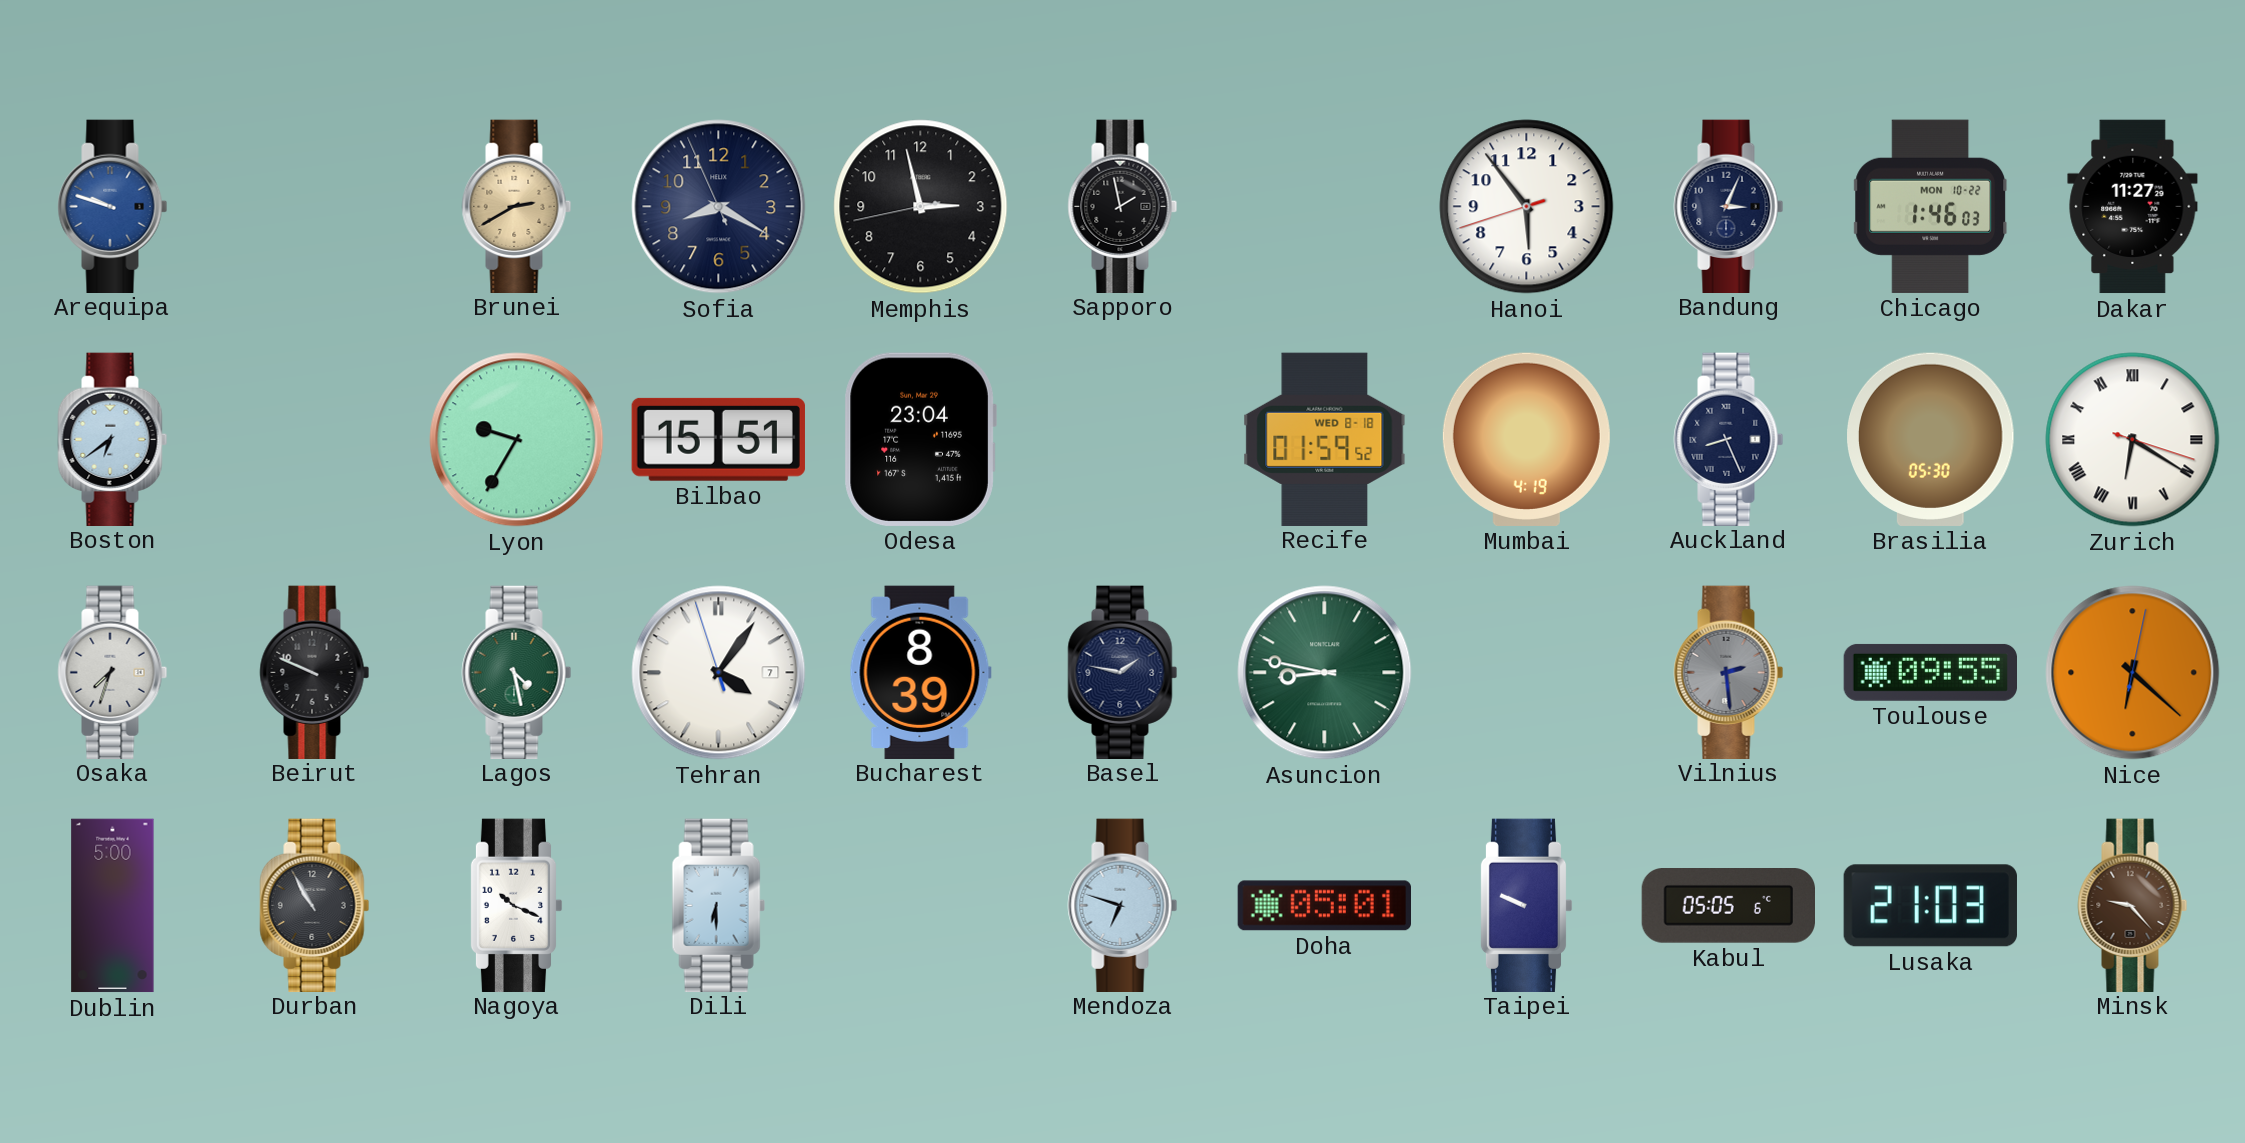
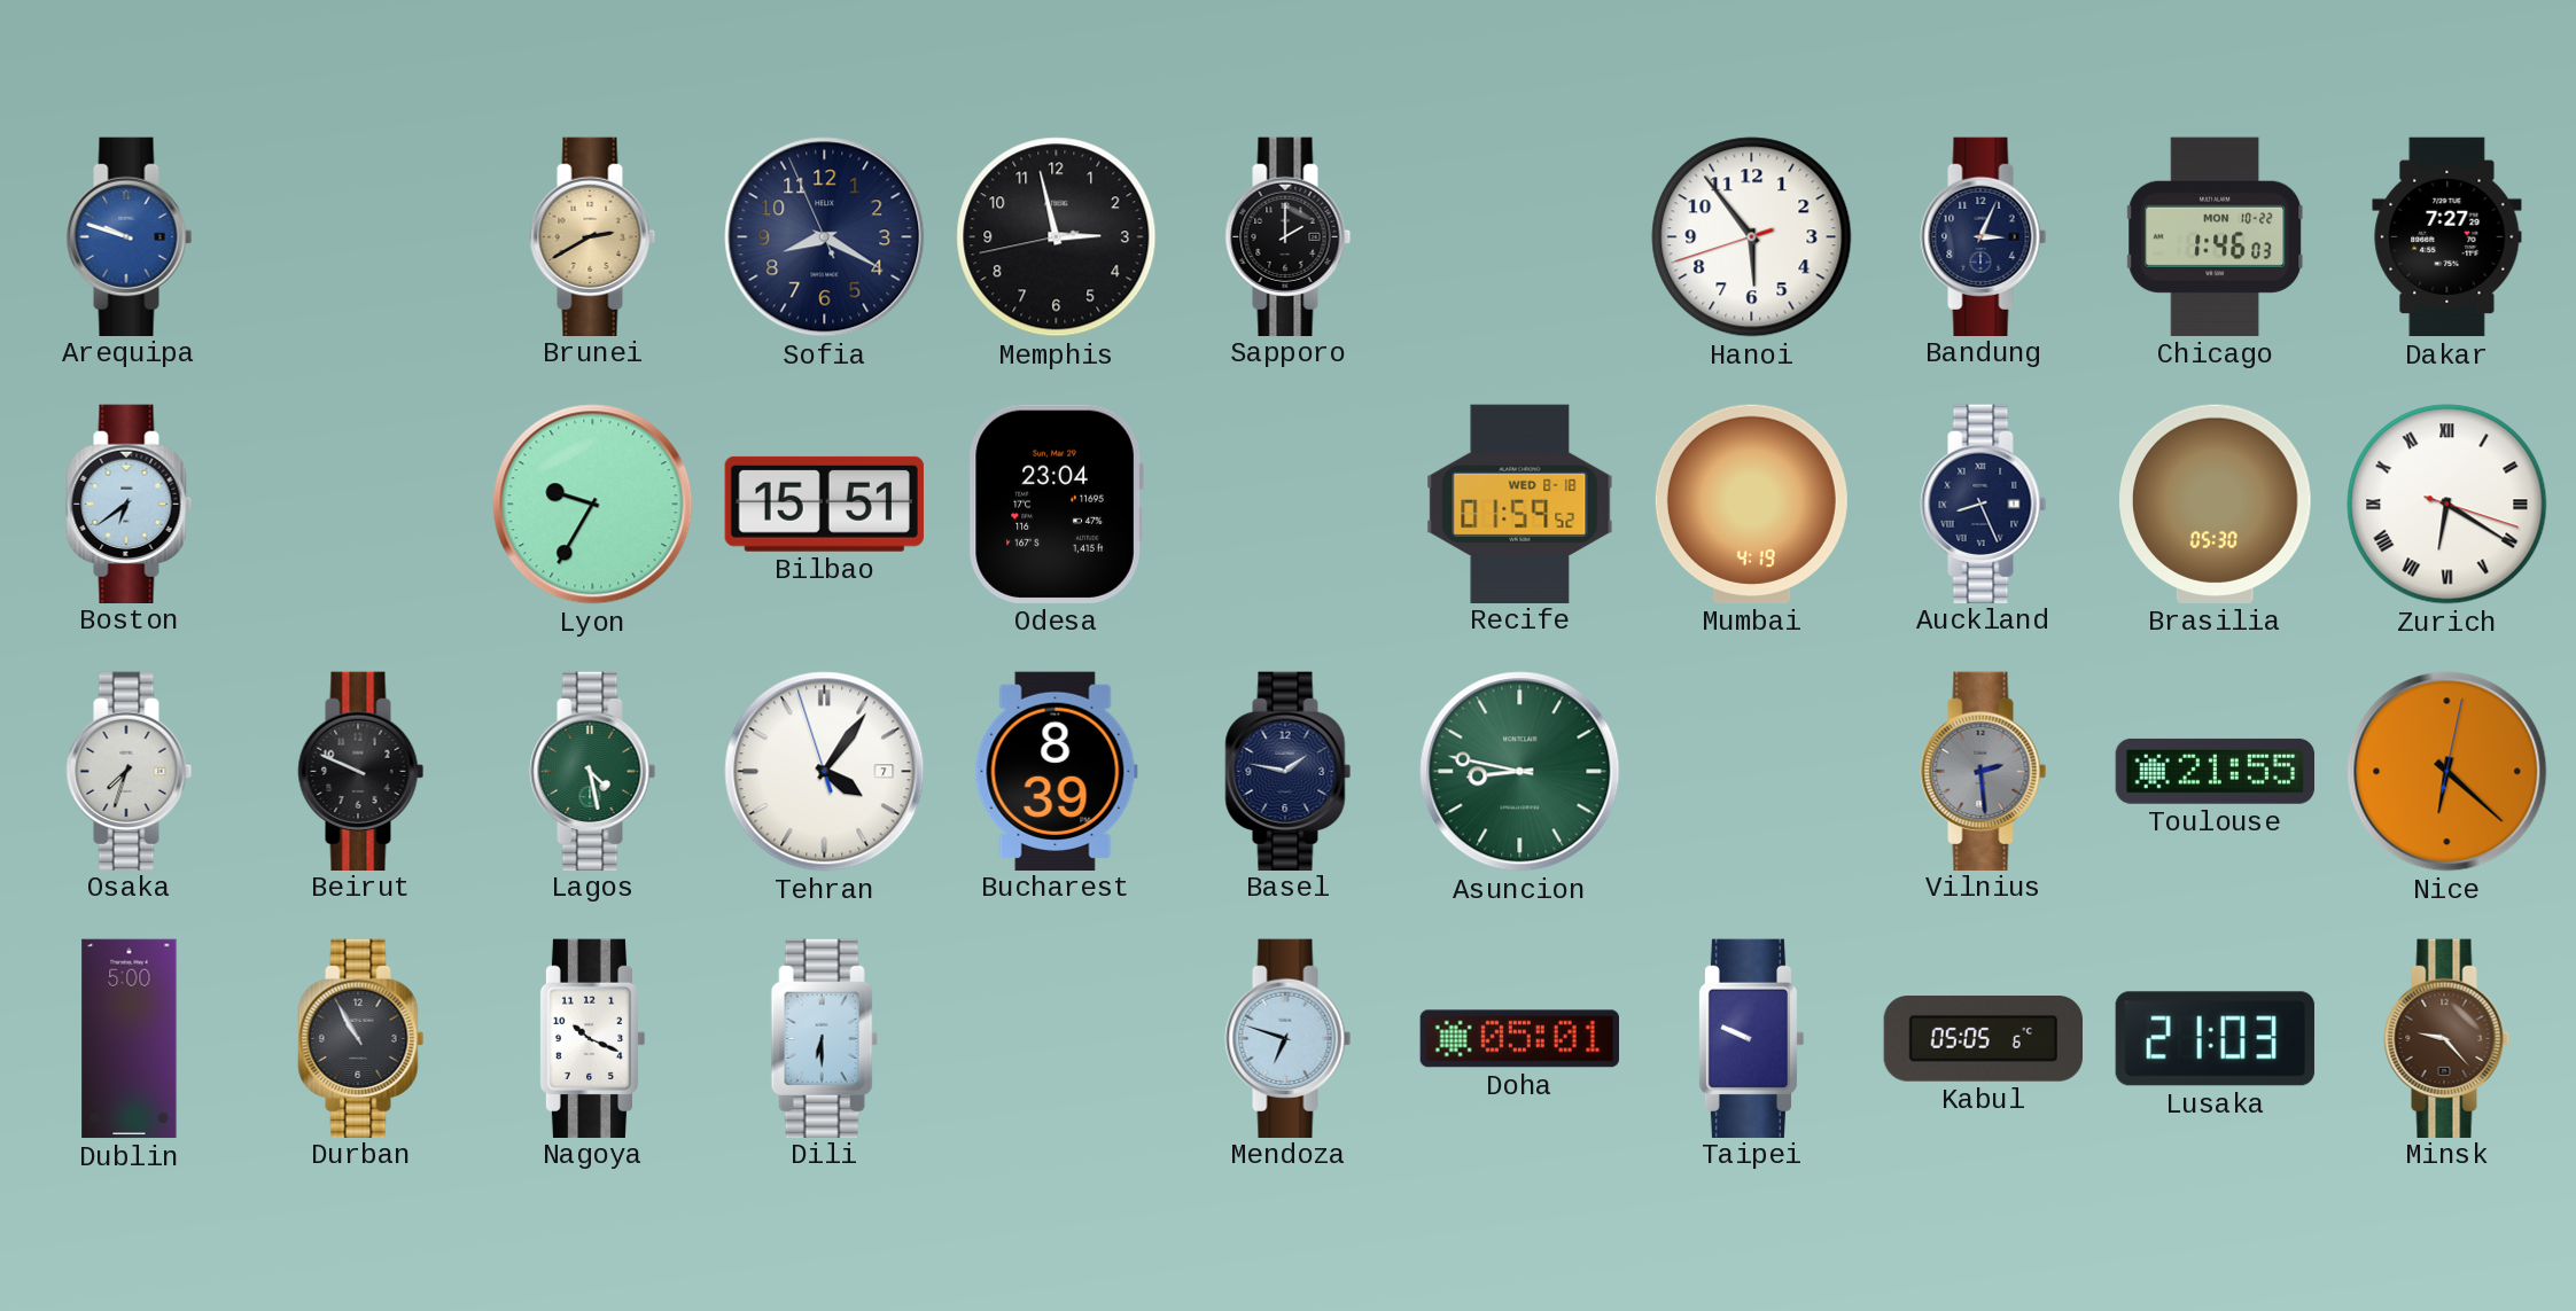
Sapporo: 1:58 -> 2:00 (1289, 236)
Dakar: 11:27 -> 7:27 (2447, 237)
Toulouse: 09:55 -> 21:55 (2215, 771)
